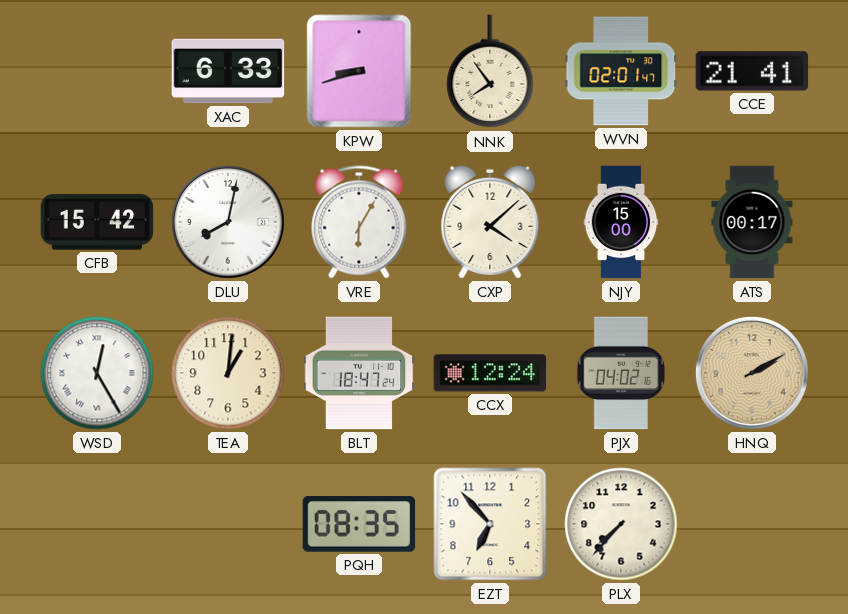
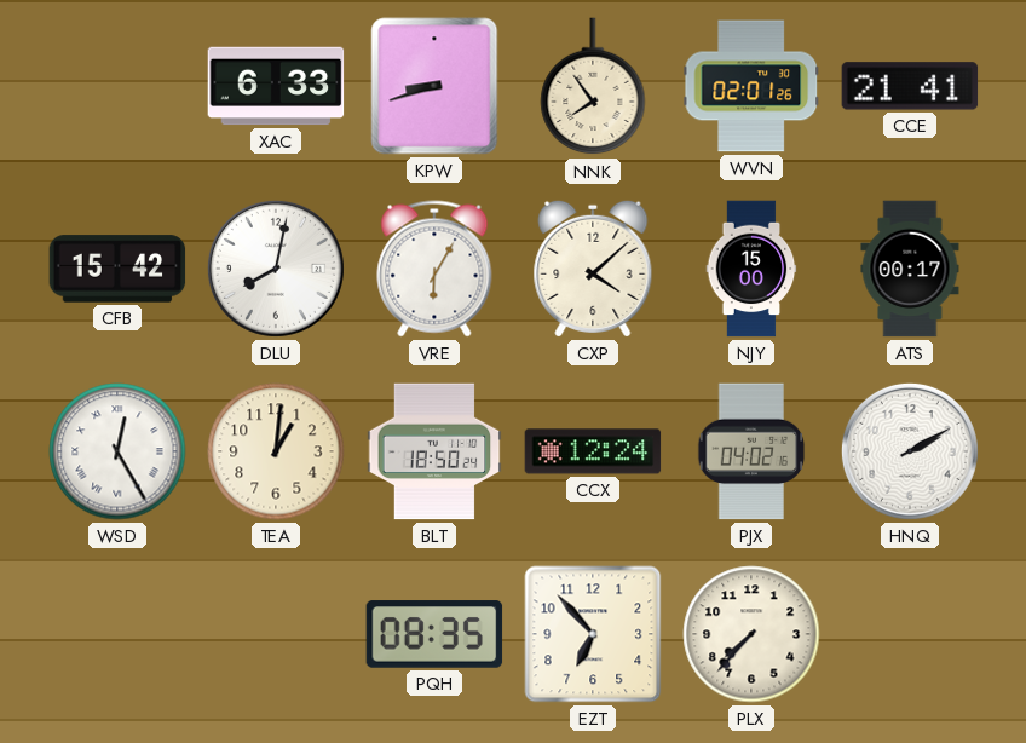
WVN: 02:01:47 -> 02:01:26 (751, 86)
BLT: 18:47 -> 18:50 (434, 451)
HNQ dial: champagne -> white (910, 451)
